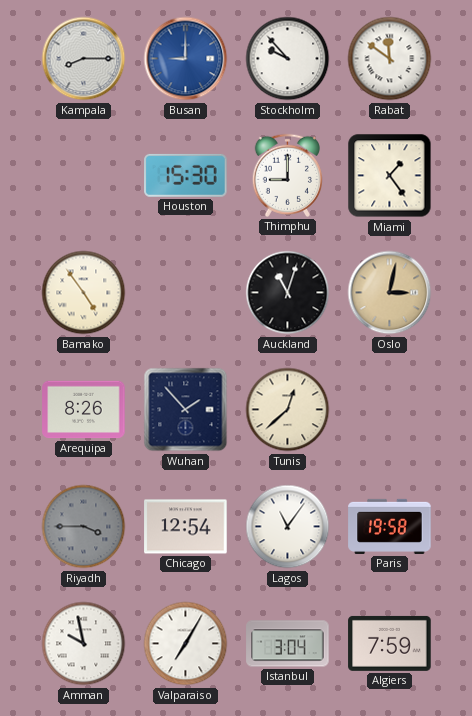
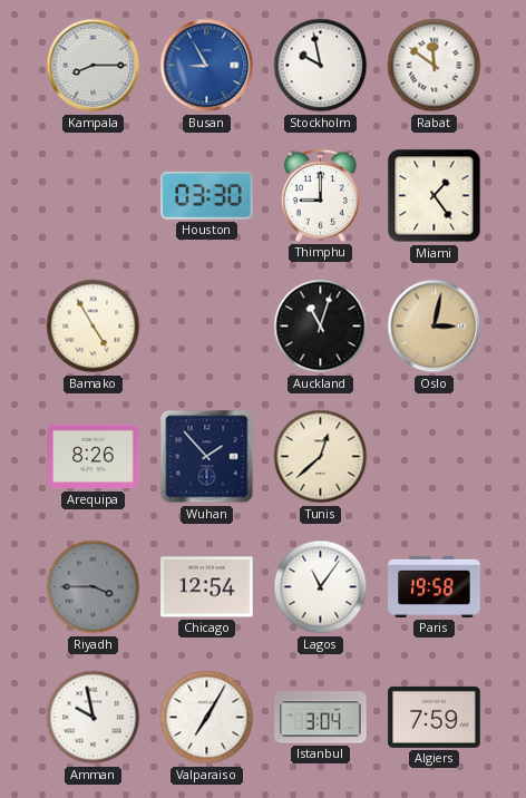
Busan: 9:00 -> 8:55 (207, 66)
Stockholm: 9:53 -> 9:58 (321, 66)
Houston: 15:30 -> 03:30 (207, 195)
Bamako: 4:54 -> 4:55 (94, 327)
